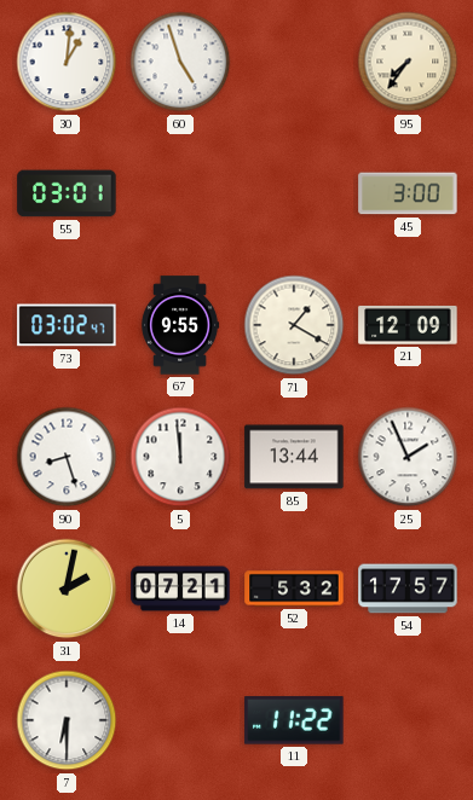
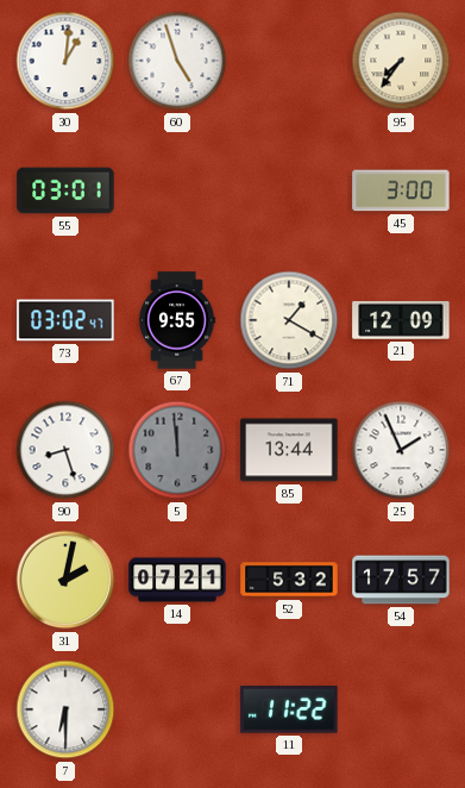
5 dial: white -> grey (177, 450)
